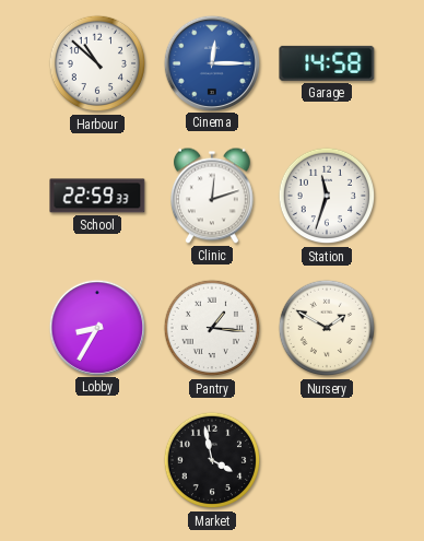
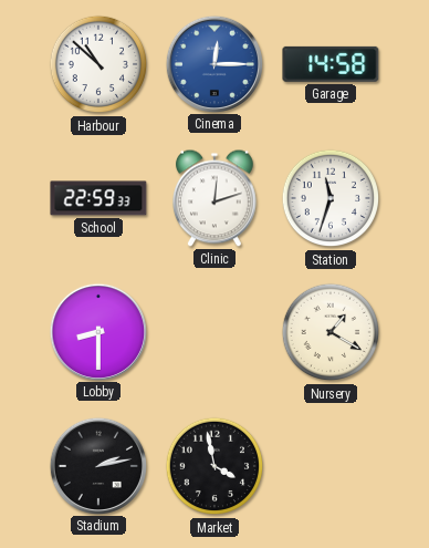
Lobby: 8:35 -> 8:30 (97, 331)
Pantry: 1:16 -> none (212, 328)
Nursery: 1:50 -> 1:20 (331, 332)
Stadium: none -> 2:13 (97, 465)
